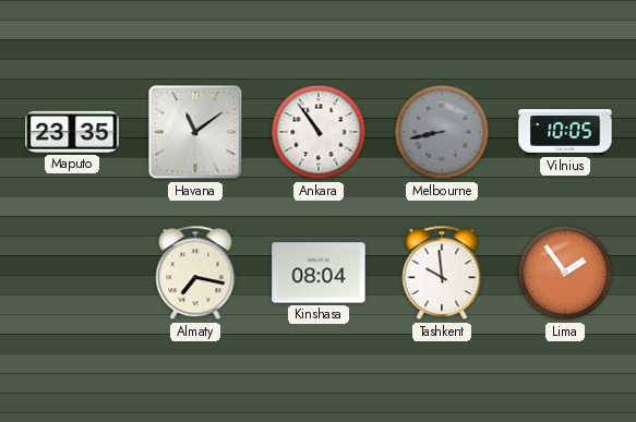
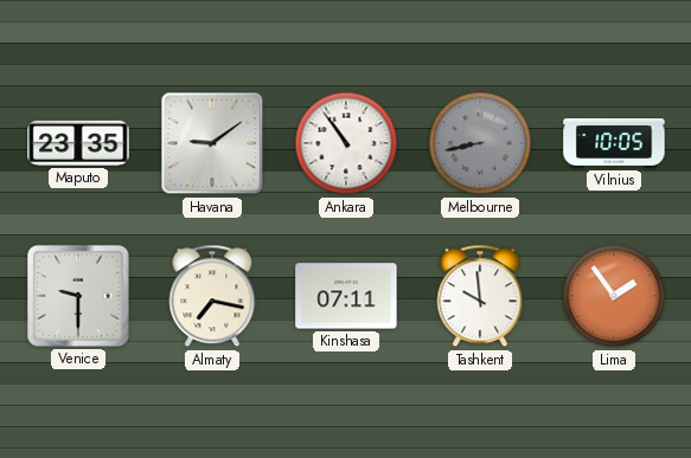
Havana: 11:09 -> 9:09 (212, 143)
Venice: none -> 9:30 (78, 296)
Kinshasa: 08:04 -> 07:11 (346, 296)
